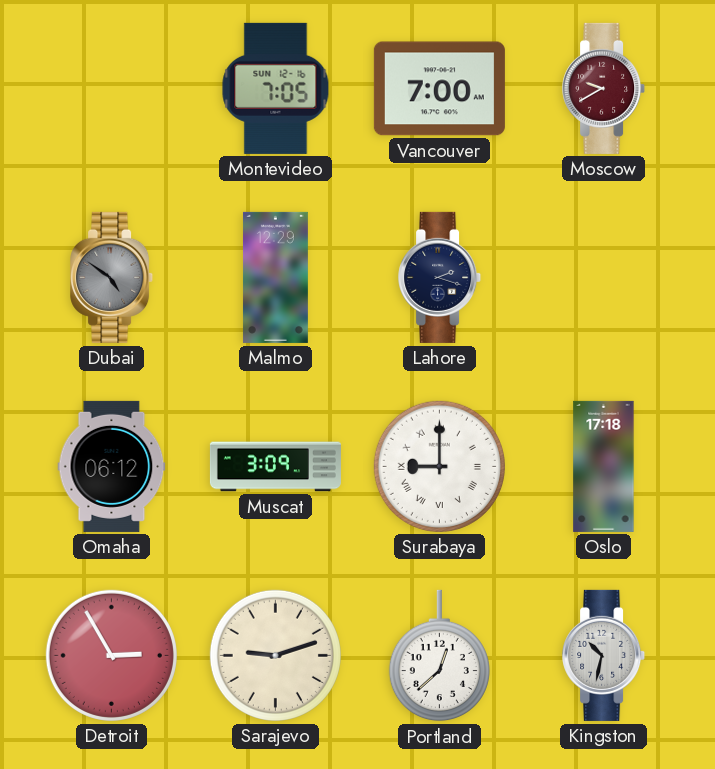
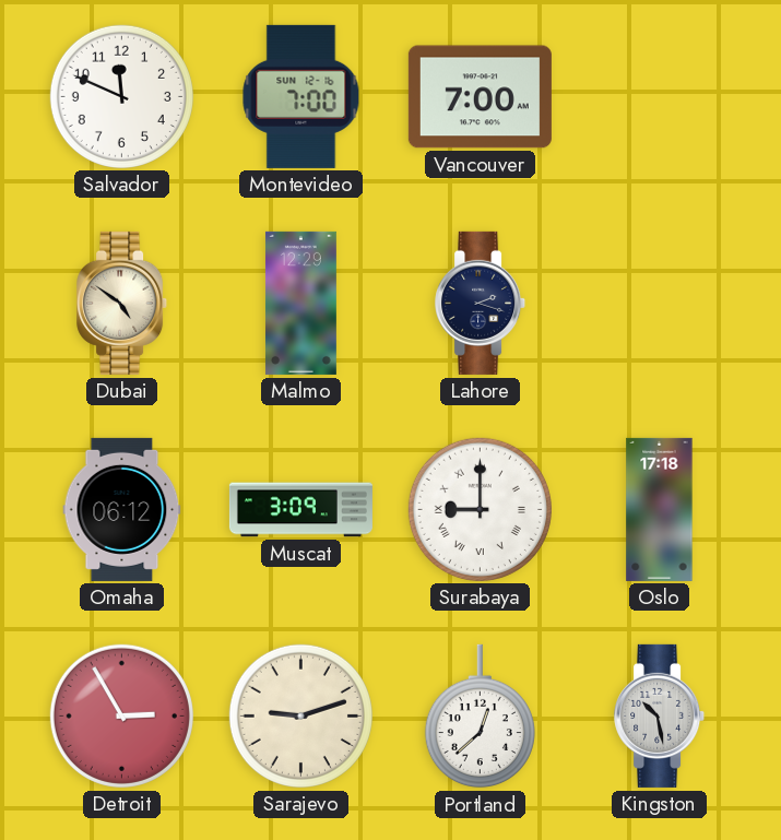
Salvador: none -> 11:49 (121, 96)
Montevideo: 7:05 -> 7:00 (301, 96)
Moscow: 9:40 -> none (604, 88)
Dubai dial: grey -> cream (122, 303)
Kingston: 10:32 -> 10:28 (660, 715)
